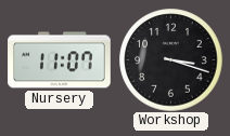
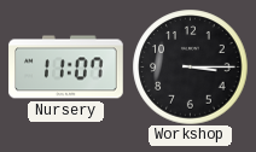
Workshop: 3:18 -> 3:15 (190, 66)
